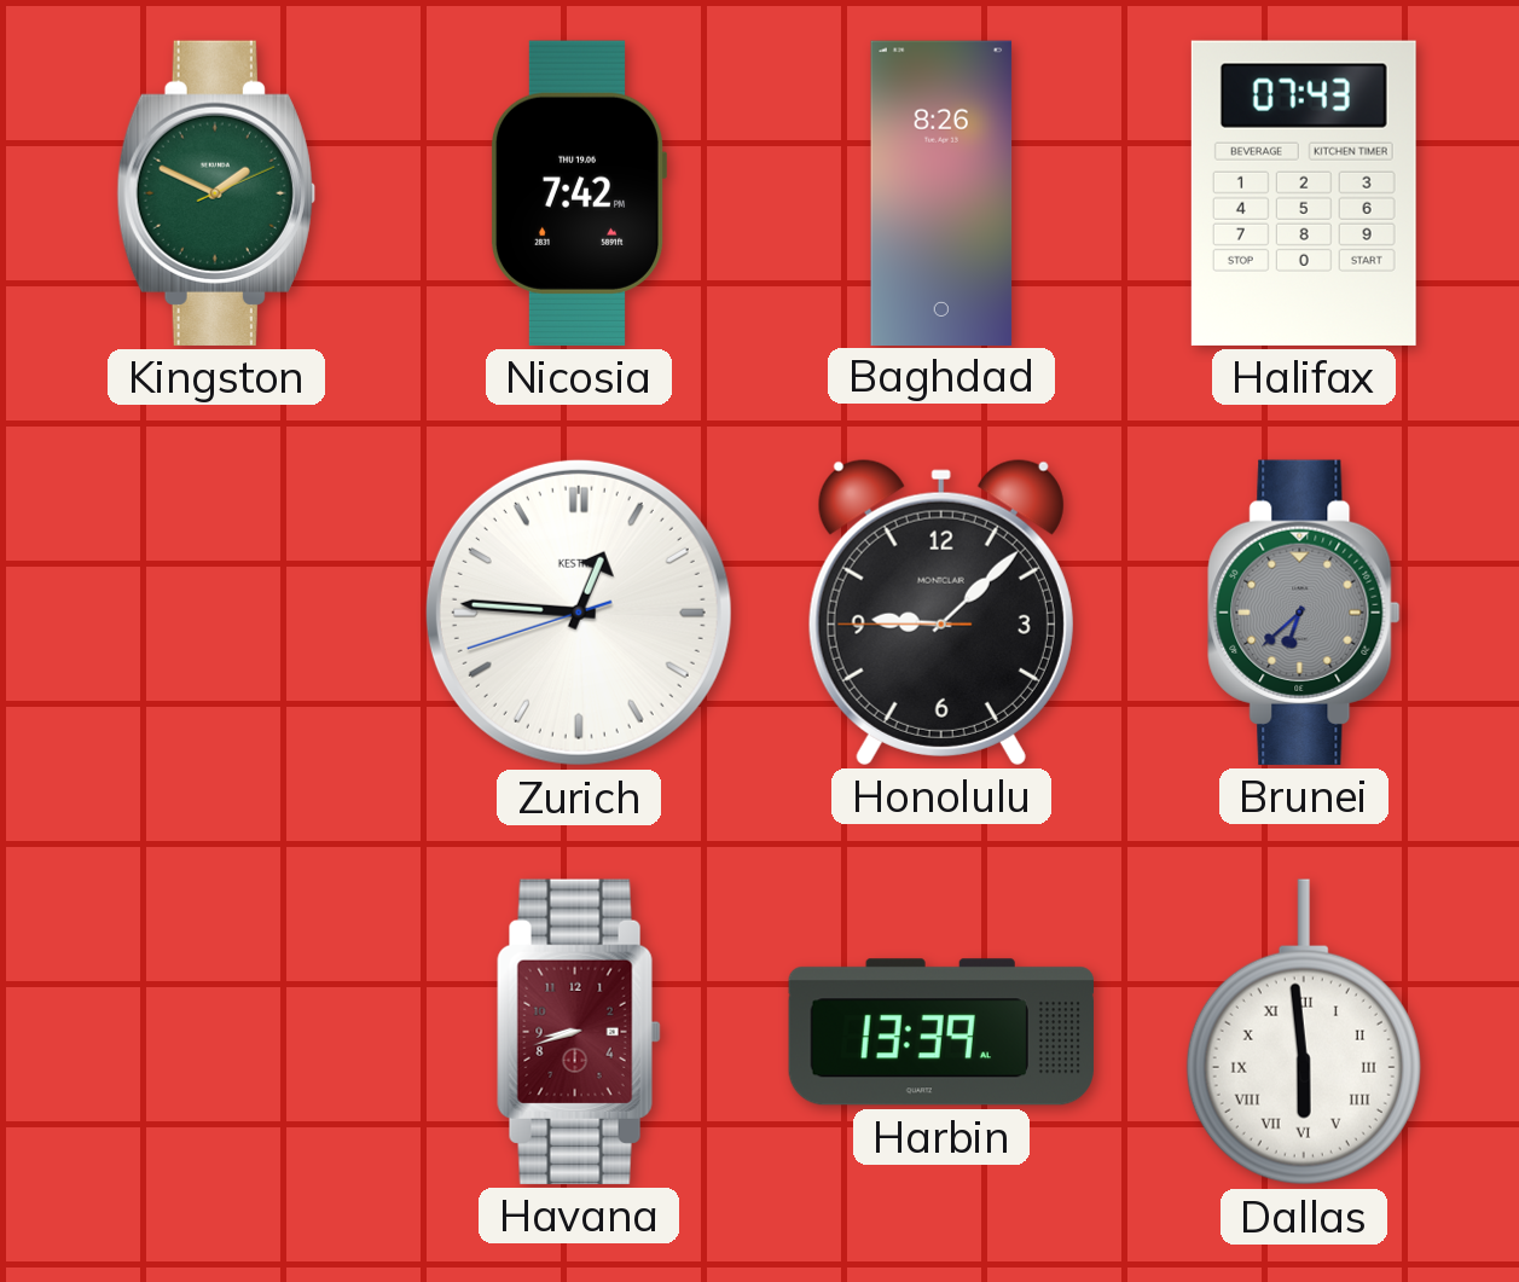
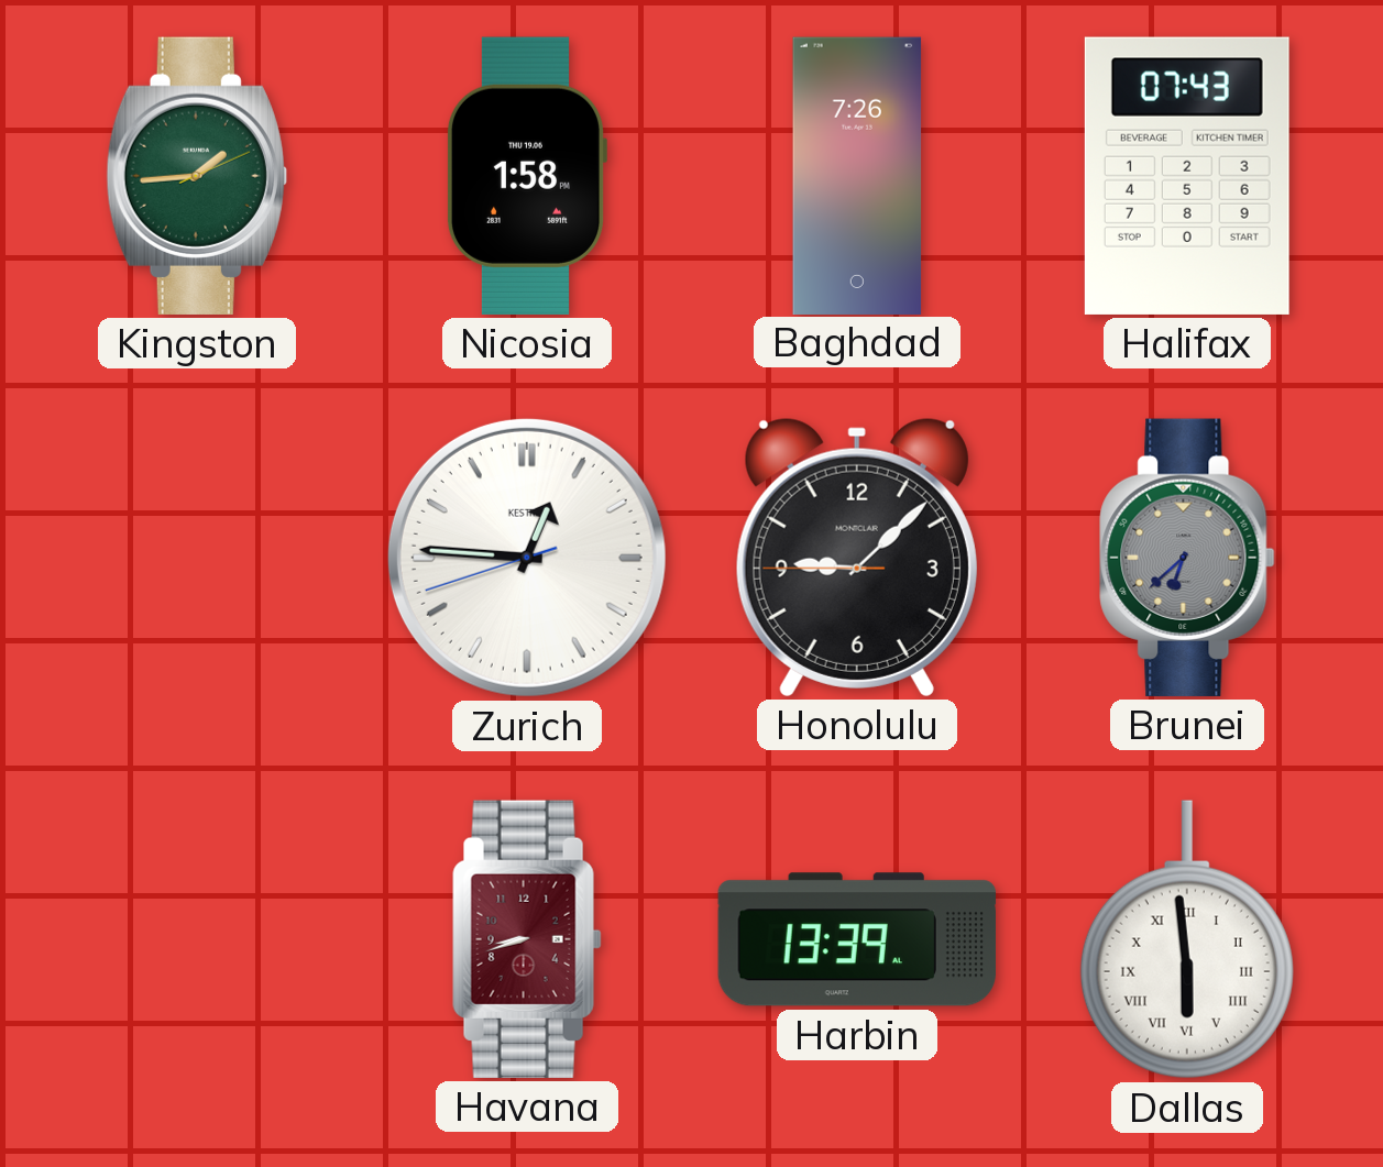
Kingston: 1:49 -> 1:44 (197, 176)
Nicosia: 7:42 -> 1:58 (526, 176)
Baghdad: 8:26 -> 7:26 (857, 175)
